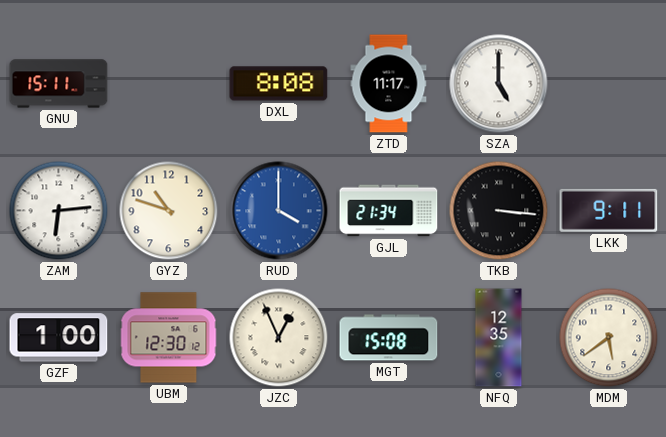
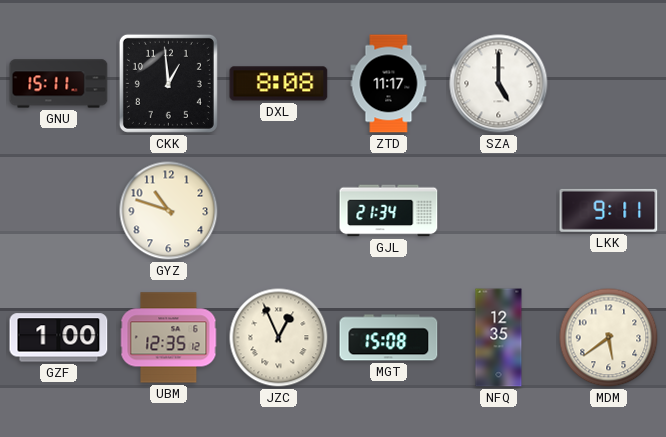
CKK: none -> 12:59 (168, 83)
ZAM: 6:14 -> none (59, 211)
RUD: 4:00 -> none (279, 211)
TKB: 3:16 -> none (499, 211)
UBM: 12:30 -> 12:35 (169, 338)
